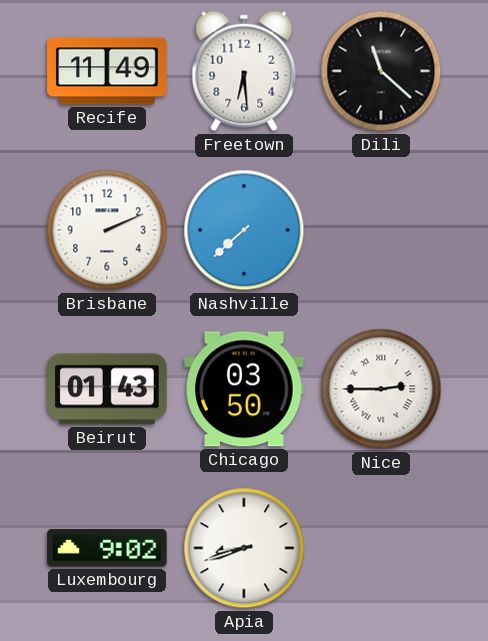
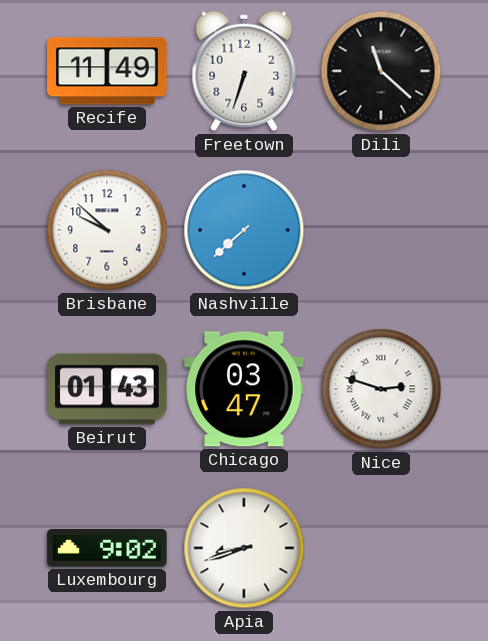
Freetown: 6:29 -> 6:33 (244, 71)
Brisbane: 2:11 -> 9:52 (107, 230)
Chicago: 03:50 -> 03:47 (244, 389)
Nice: 2:45 -> 2:48 (381, 389)
